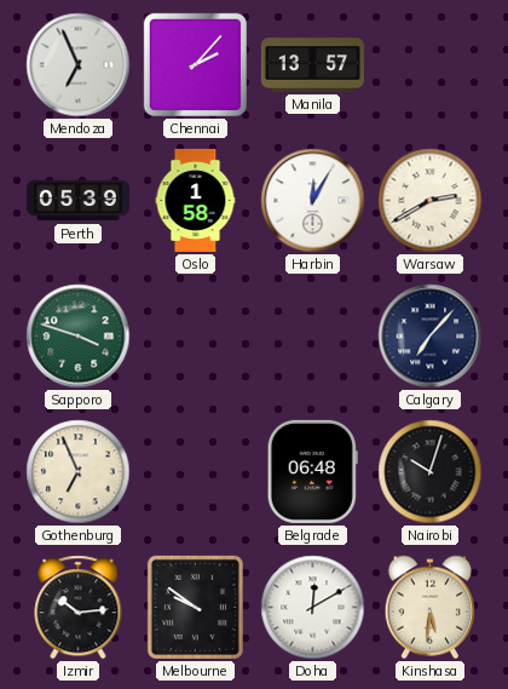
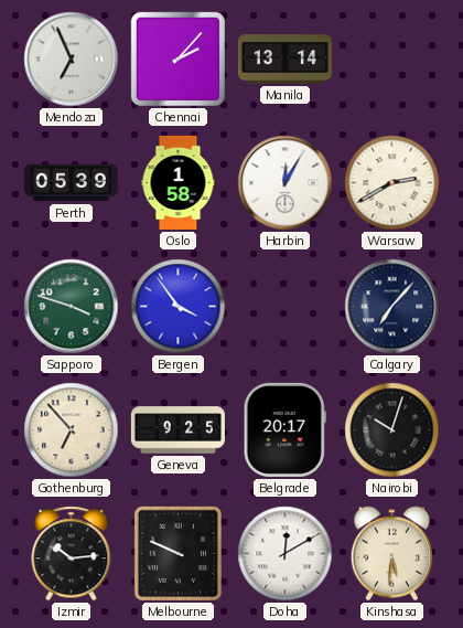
Manila: 13:57 -> 13:14 (284, 60)
Bergen: none -> 3:54 (179, 307)
Gothenburg: 6:56 -> 6:53 (72, 430)
Geneva: none -> 9:25 (177, 430)
Belgrade: 06:48 -> 20:17 (284, 429)
Melbourne: 9:51 -> 9:49 (177, 553)
